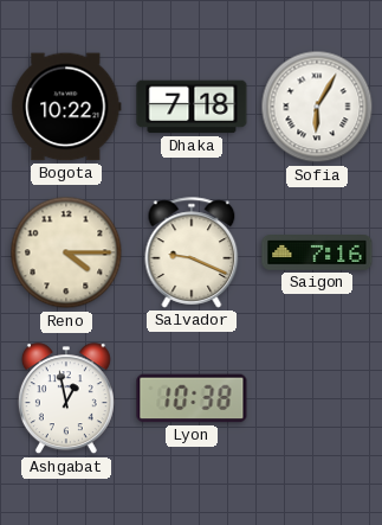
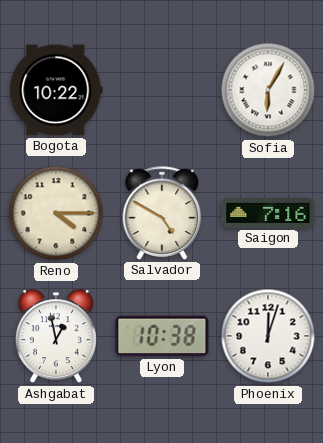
Dhaka: 7:18 -> none (192, 107)
Salvador: 9:19 -> 4:50 (162, 213)
Phoenix: none -> 12:03 (268, 336)
